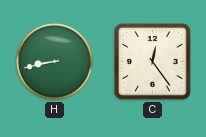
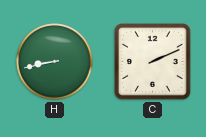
C: 12:24 -> 2:11 (153, 62)
